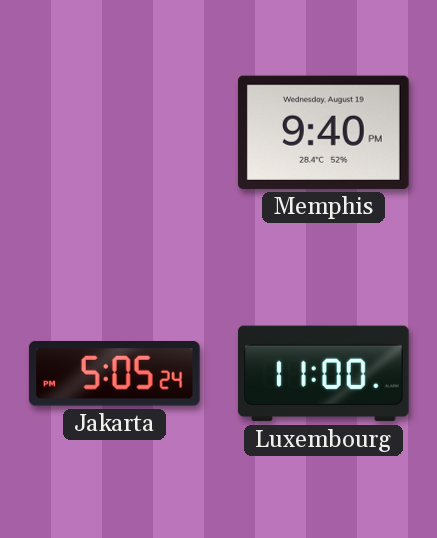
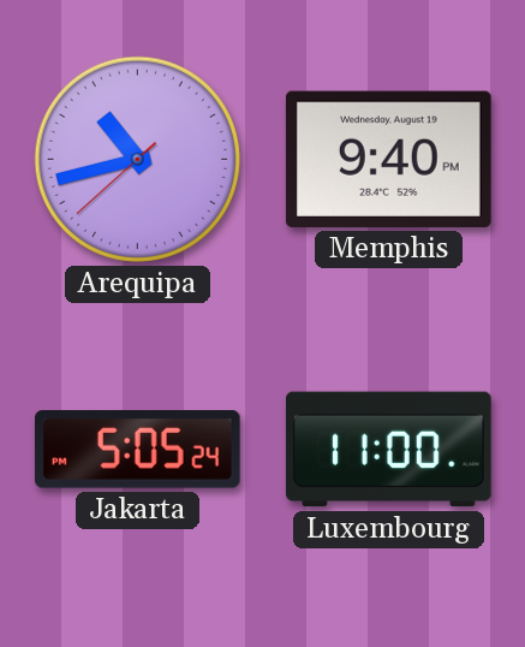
Arequipa: none -> 10:42 (137, 159)
